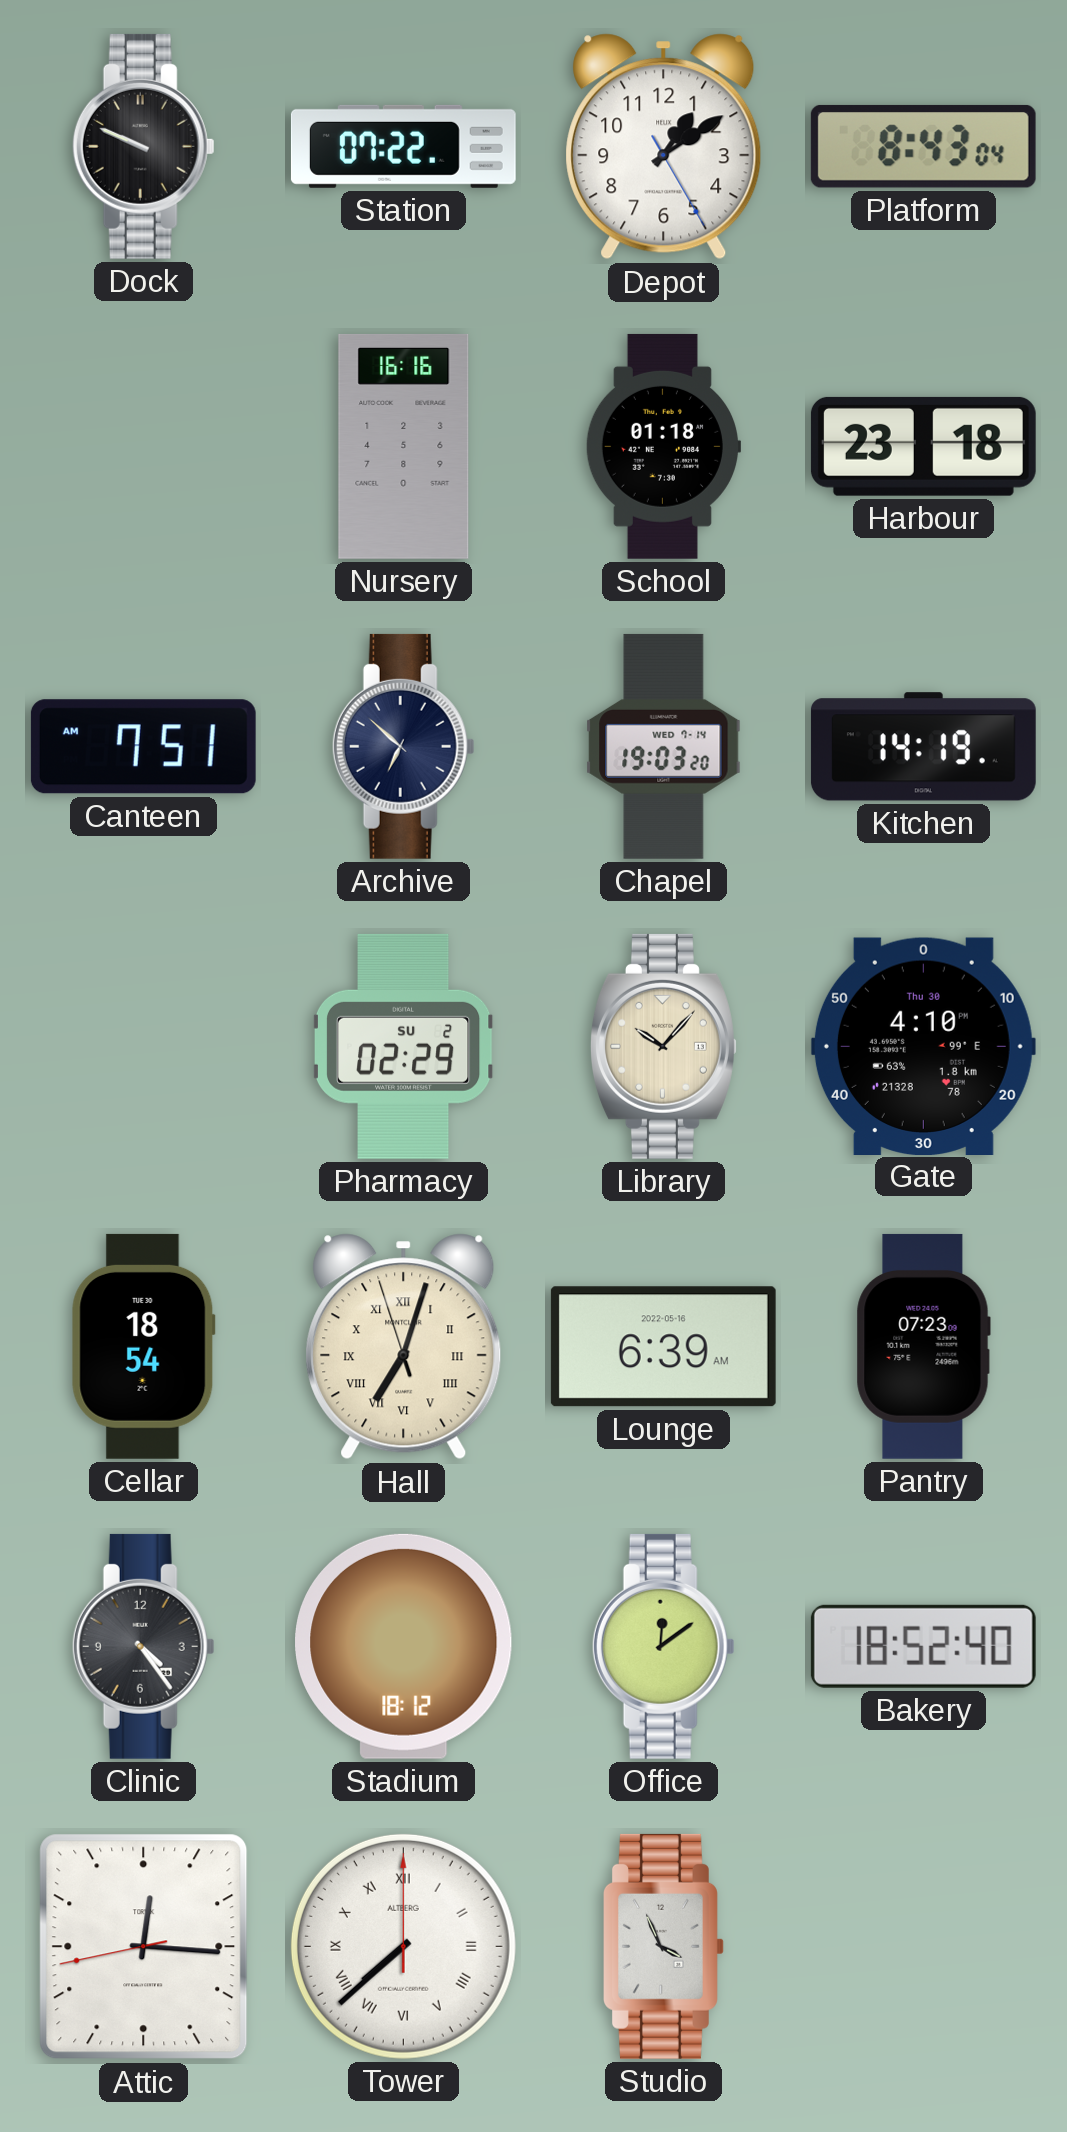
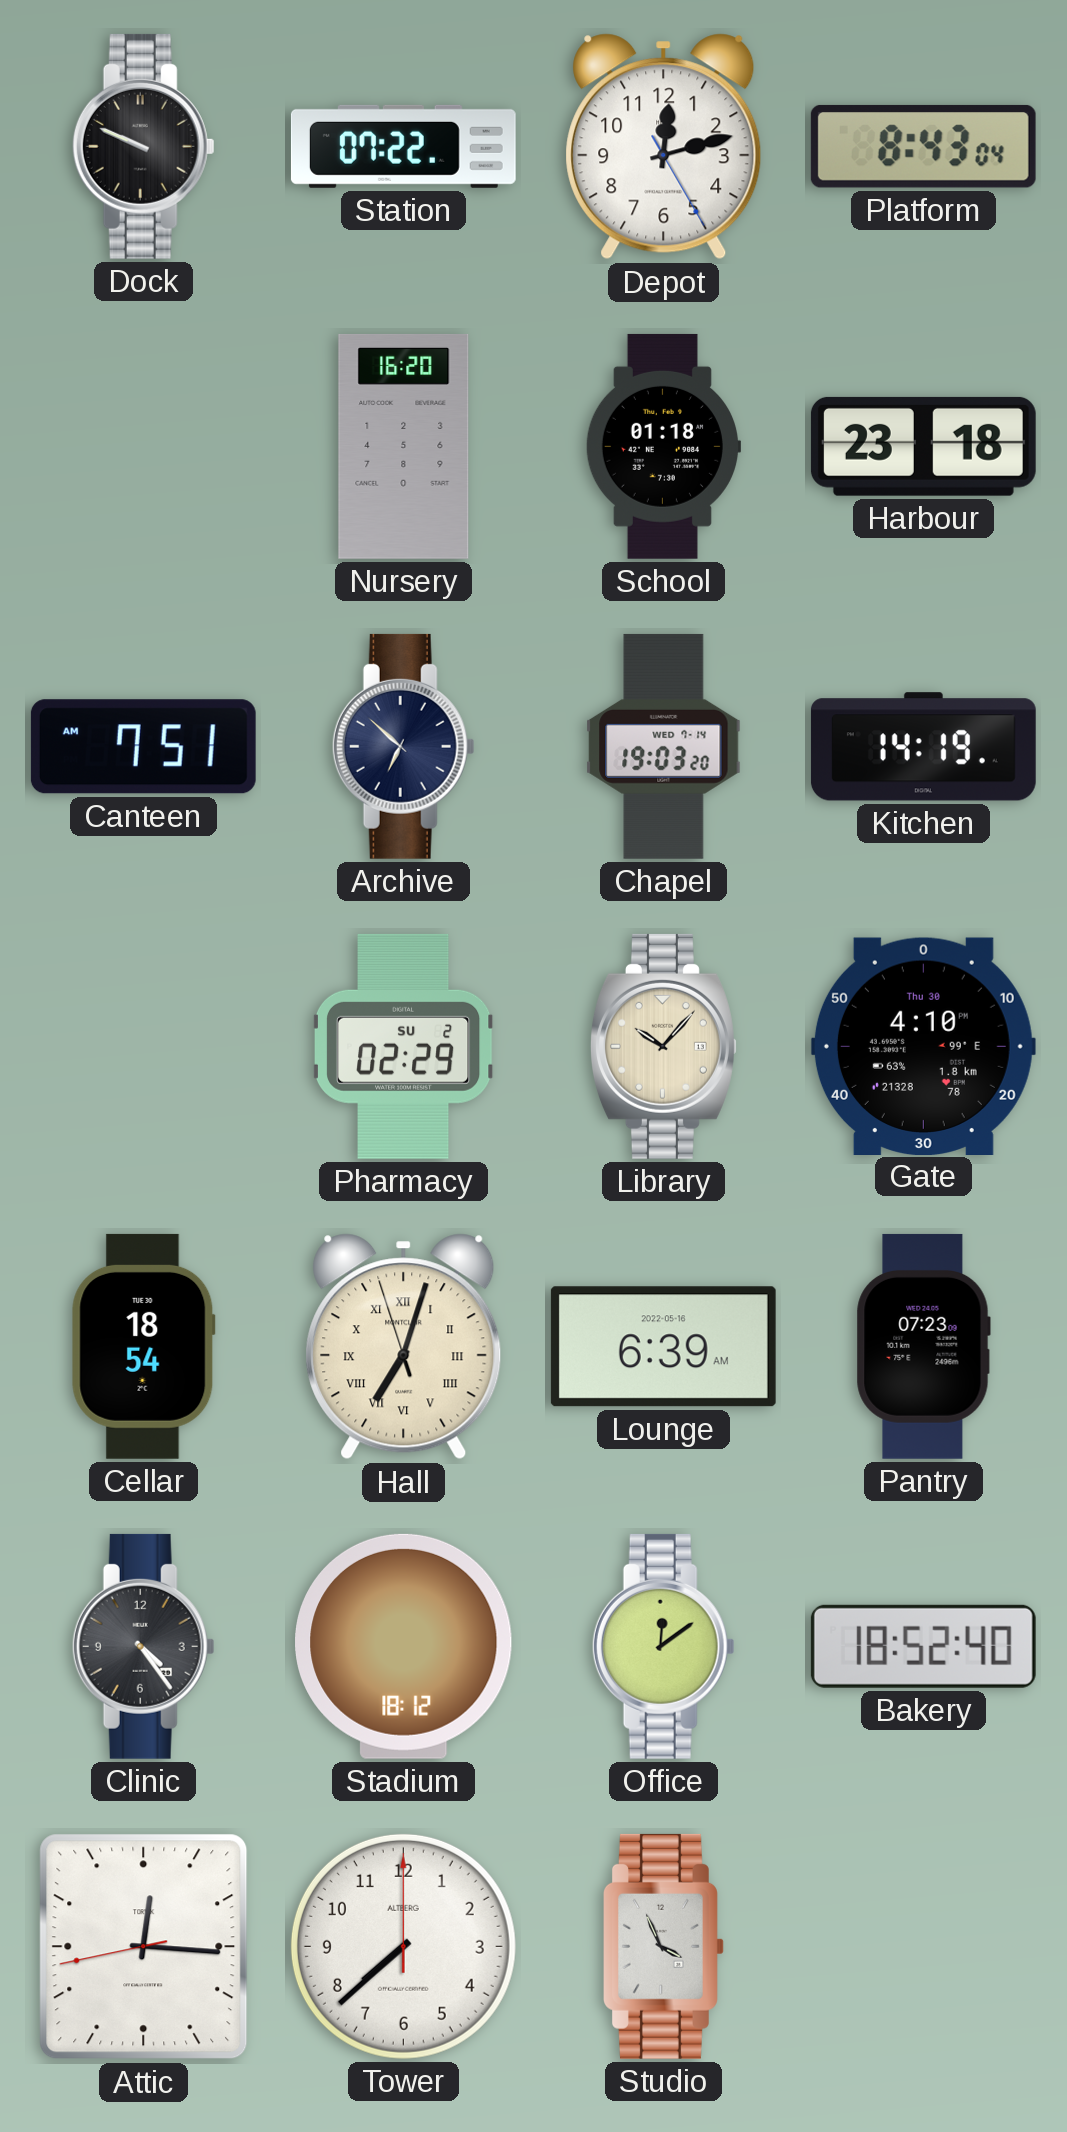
Depot: 1:09 -> 12:12 (664, 147)
Nursery: 16:16 -> 16:20 (404, 446)
Tower numerals: Roman -> Arabic (403, 1946)
